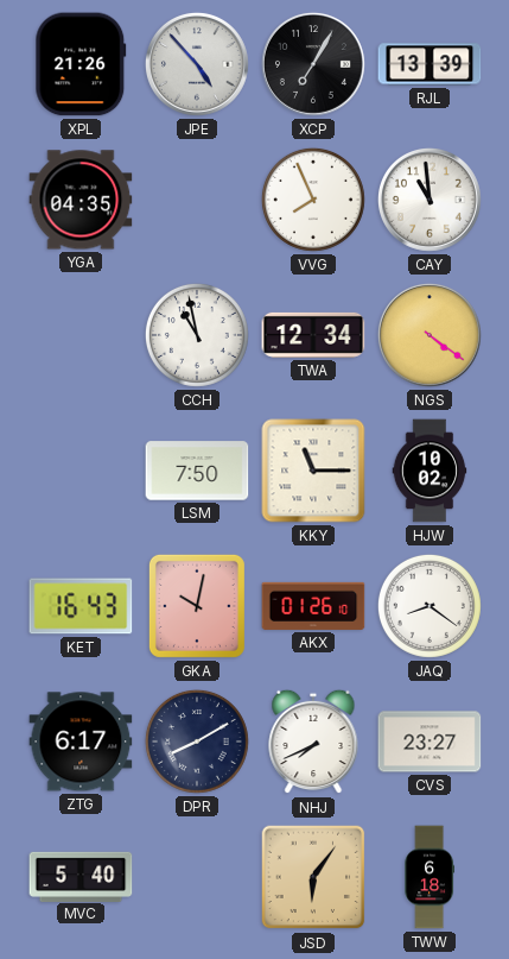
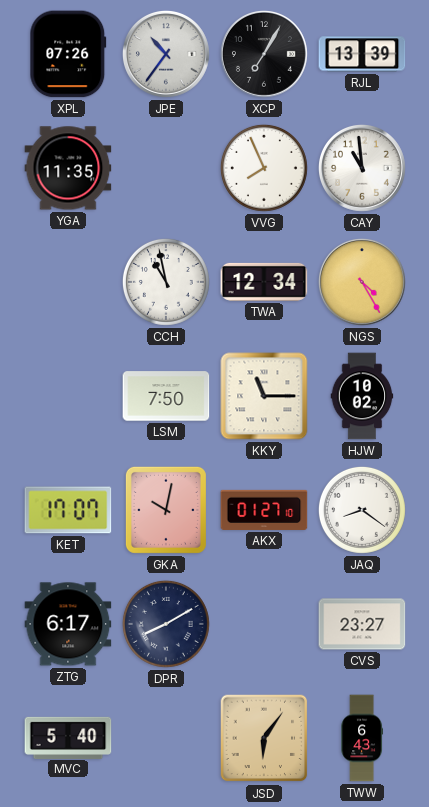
XPL: 21:26 -> 07:26 (68, 54)
JPE: 4:53 -> 10:36 (166, 54)
YGA: 04:35 -> 11:35 (68, 168)
NGS: 4:21 -> 4:25 (362, 282)
KET: 16:43 -> 17:07 (68, 510)
AKX: 01:26 -> 01:27 (264, 510)
NHJ: 7:41 -> none (313, 742)
TWW: 6:18 -> 6:43 (361, 738)
